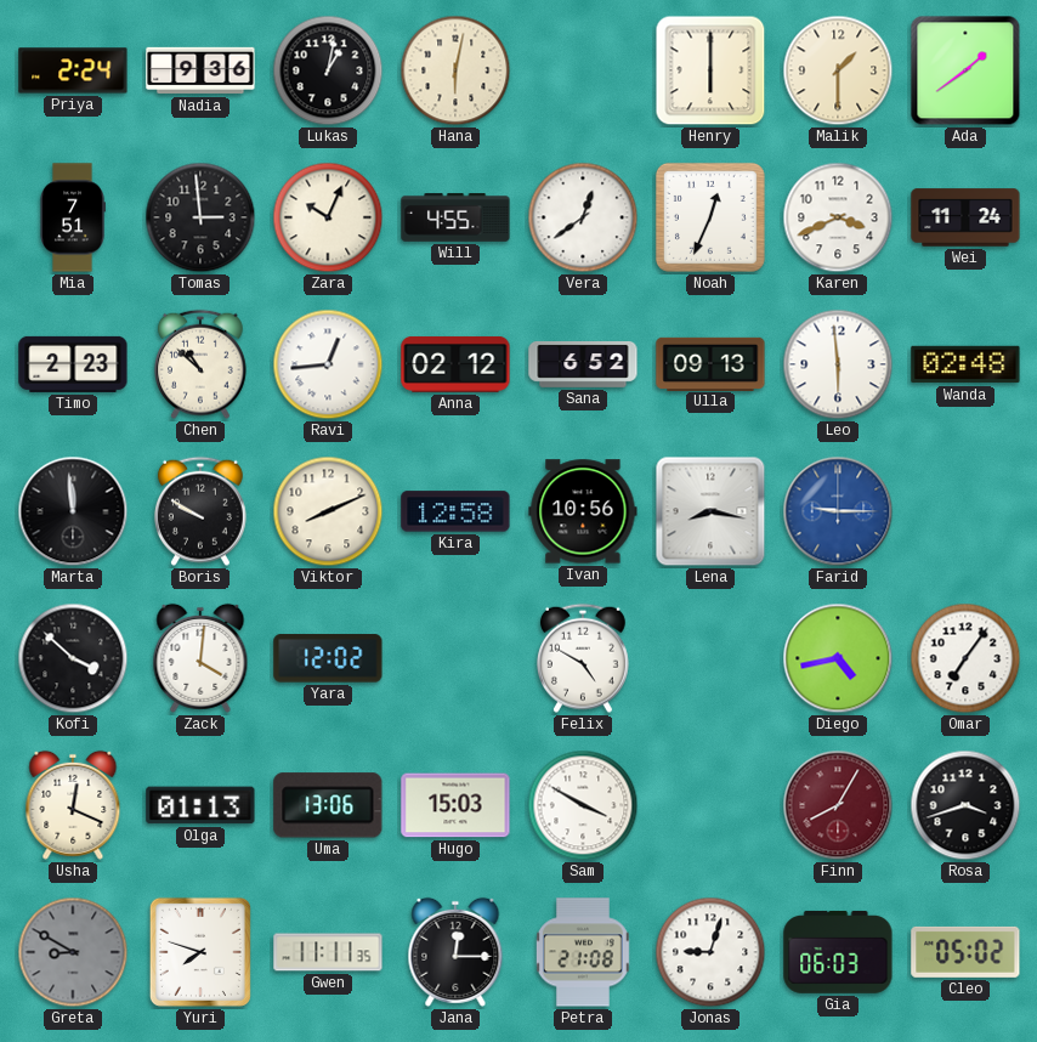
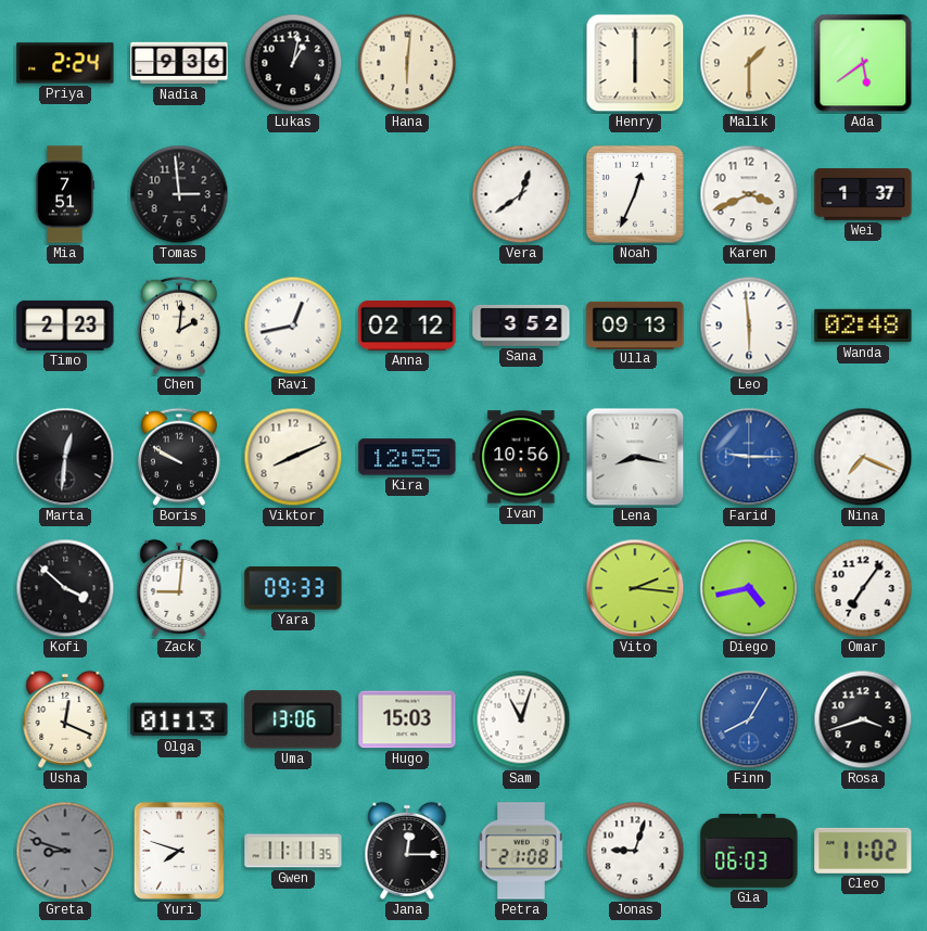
Hana: 6:02 -> 6:01 (407, 63)
Ada: 1:39 -> 5:39 (863, 63)
Zara: 10:04 -> none (328, 217)
Will: 4:55 -> none (455, 217)
Wei: 11:24 -> 1:37 (863, 194)
Chen: 10:52 -> 2:01 (179, 326)
Ravi: 12:44 -> 12:43 (293, 326)
Sana: 6:52 -> 3:52 (521, 326)
Marta: 11:59 -> 12:31 (65, 457)
Kira: 12:58 -> 12:55 (407, 457)
Nina: none -> 7:19 (863, 457)
Zack: 4:01 -> 9:01 (179, 588)
Yara: 12:02 -> 09:33 (293, 588)
Felix: 4:50 -> none (583, 658)
Vito: none -> 2:16 (635, 588)
Sam: 3:50 -> 11:03 (521, 719)
Finn dial: burgundy -> blue (749, 719)
Greta: 8:50 -> 8:48 (65, 851)
Cleo: 05:02 -> 11:02 (863, 851)
